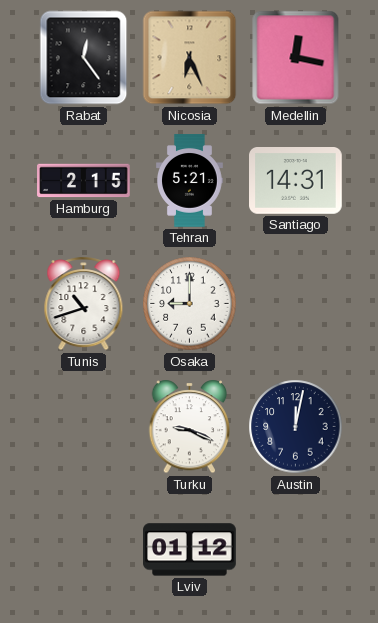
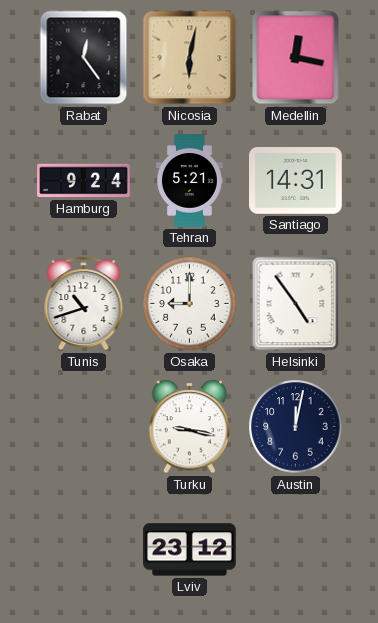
Nicosia: 6:26 -> 6:02 (190, 58)
Hamburg: 2:15 -> 9:24 (84, 181)
Helsinki: none -> 4:54 (296, 304)
Turku: 9:19 -> 9:17 (190, 427)
Lviv: 01:12 -> 23:12 (190, 550)
